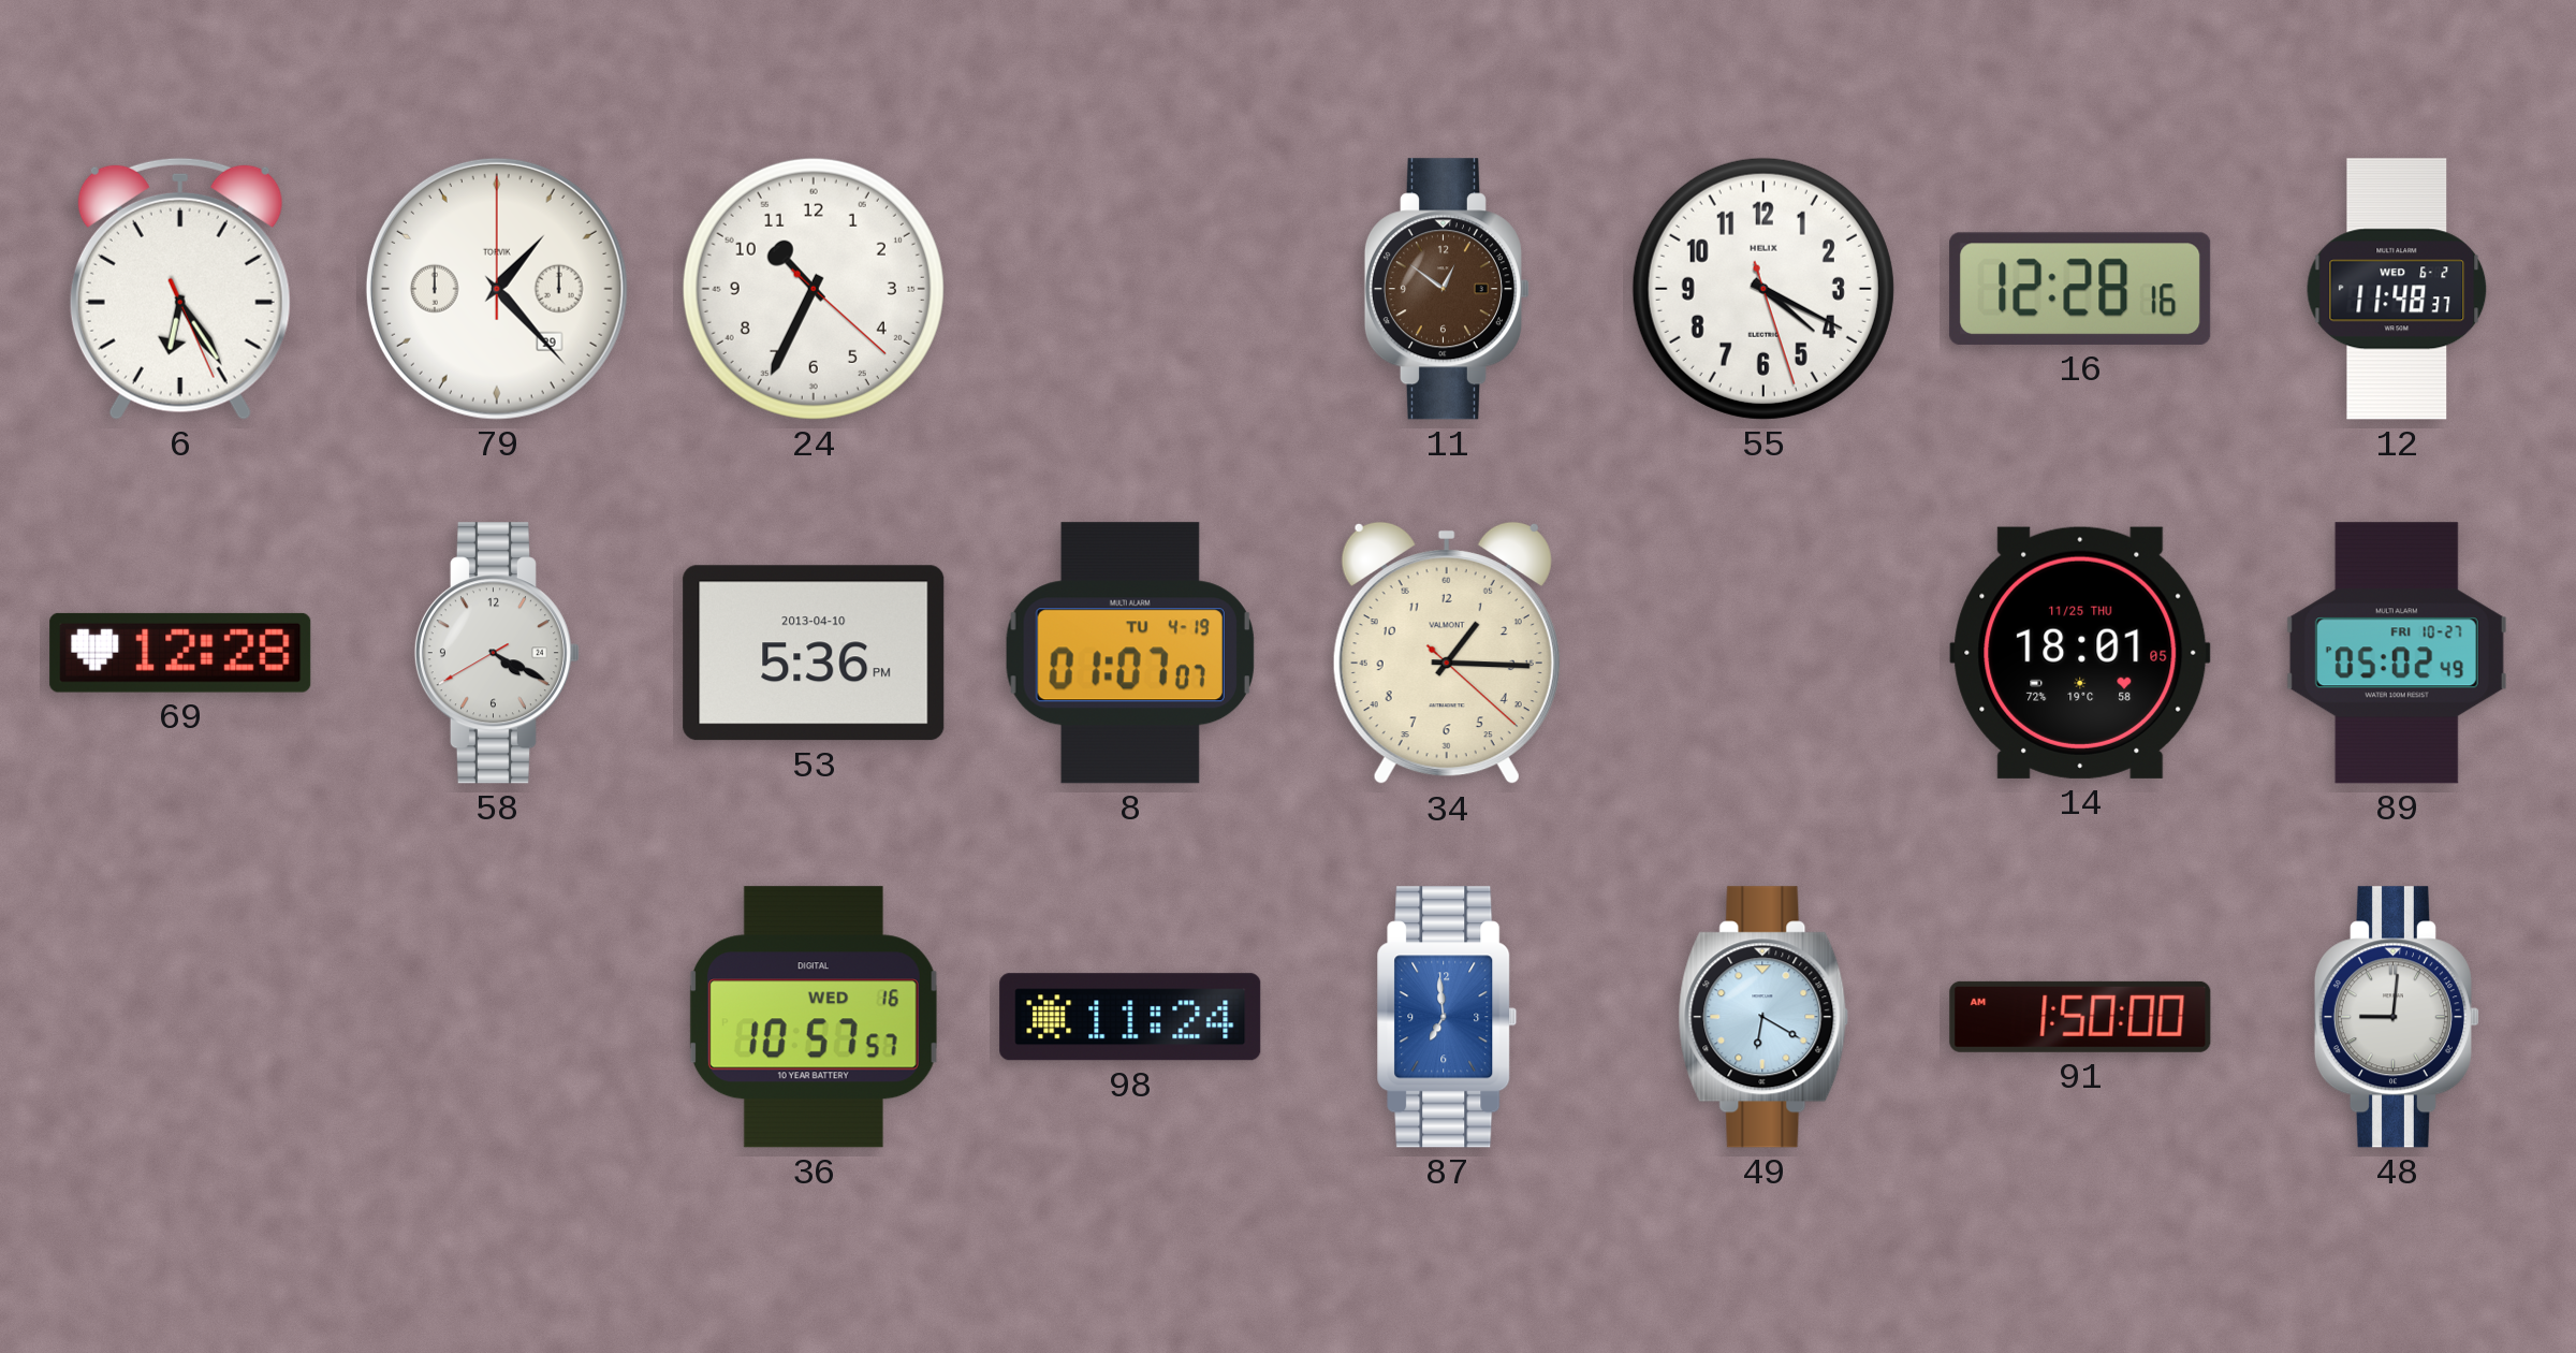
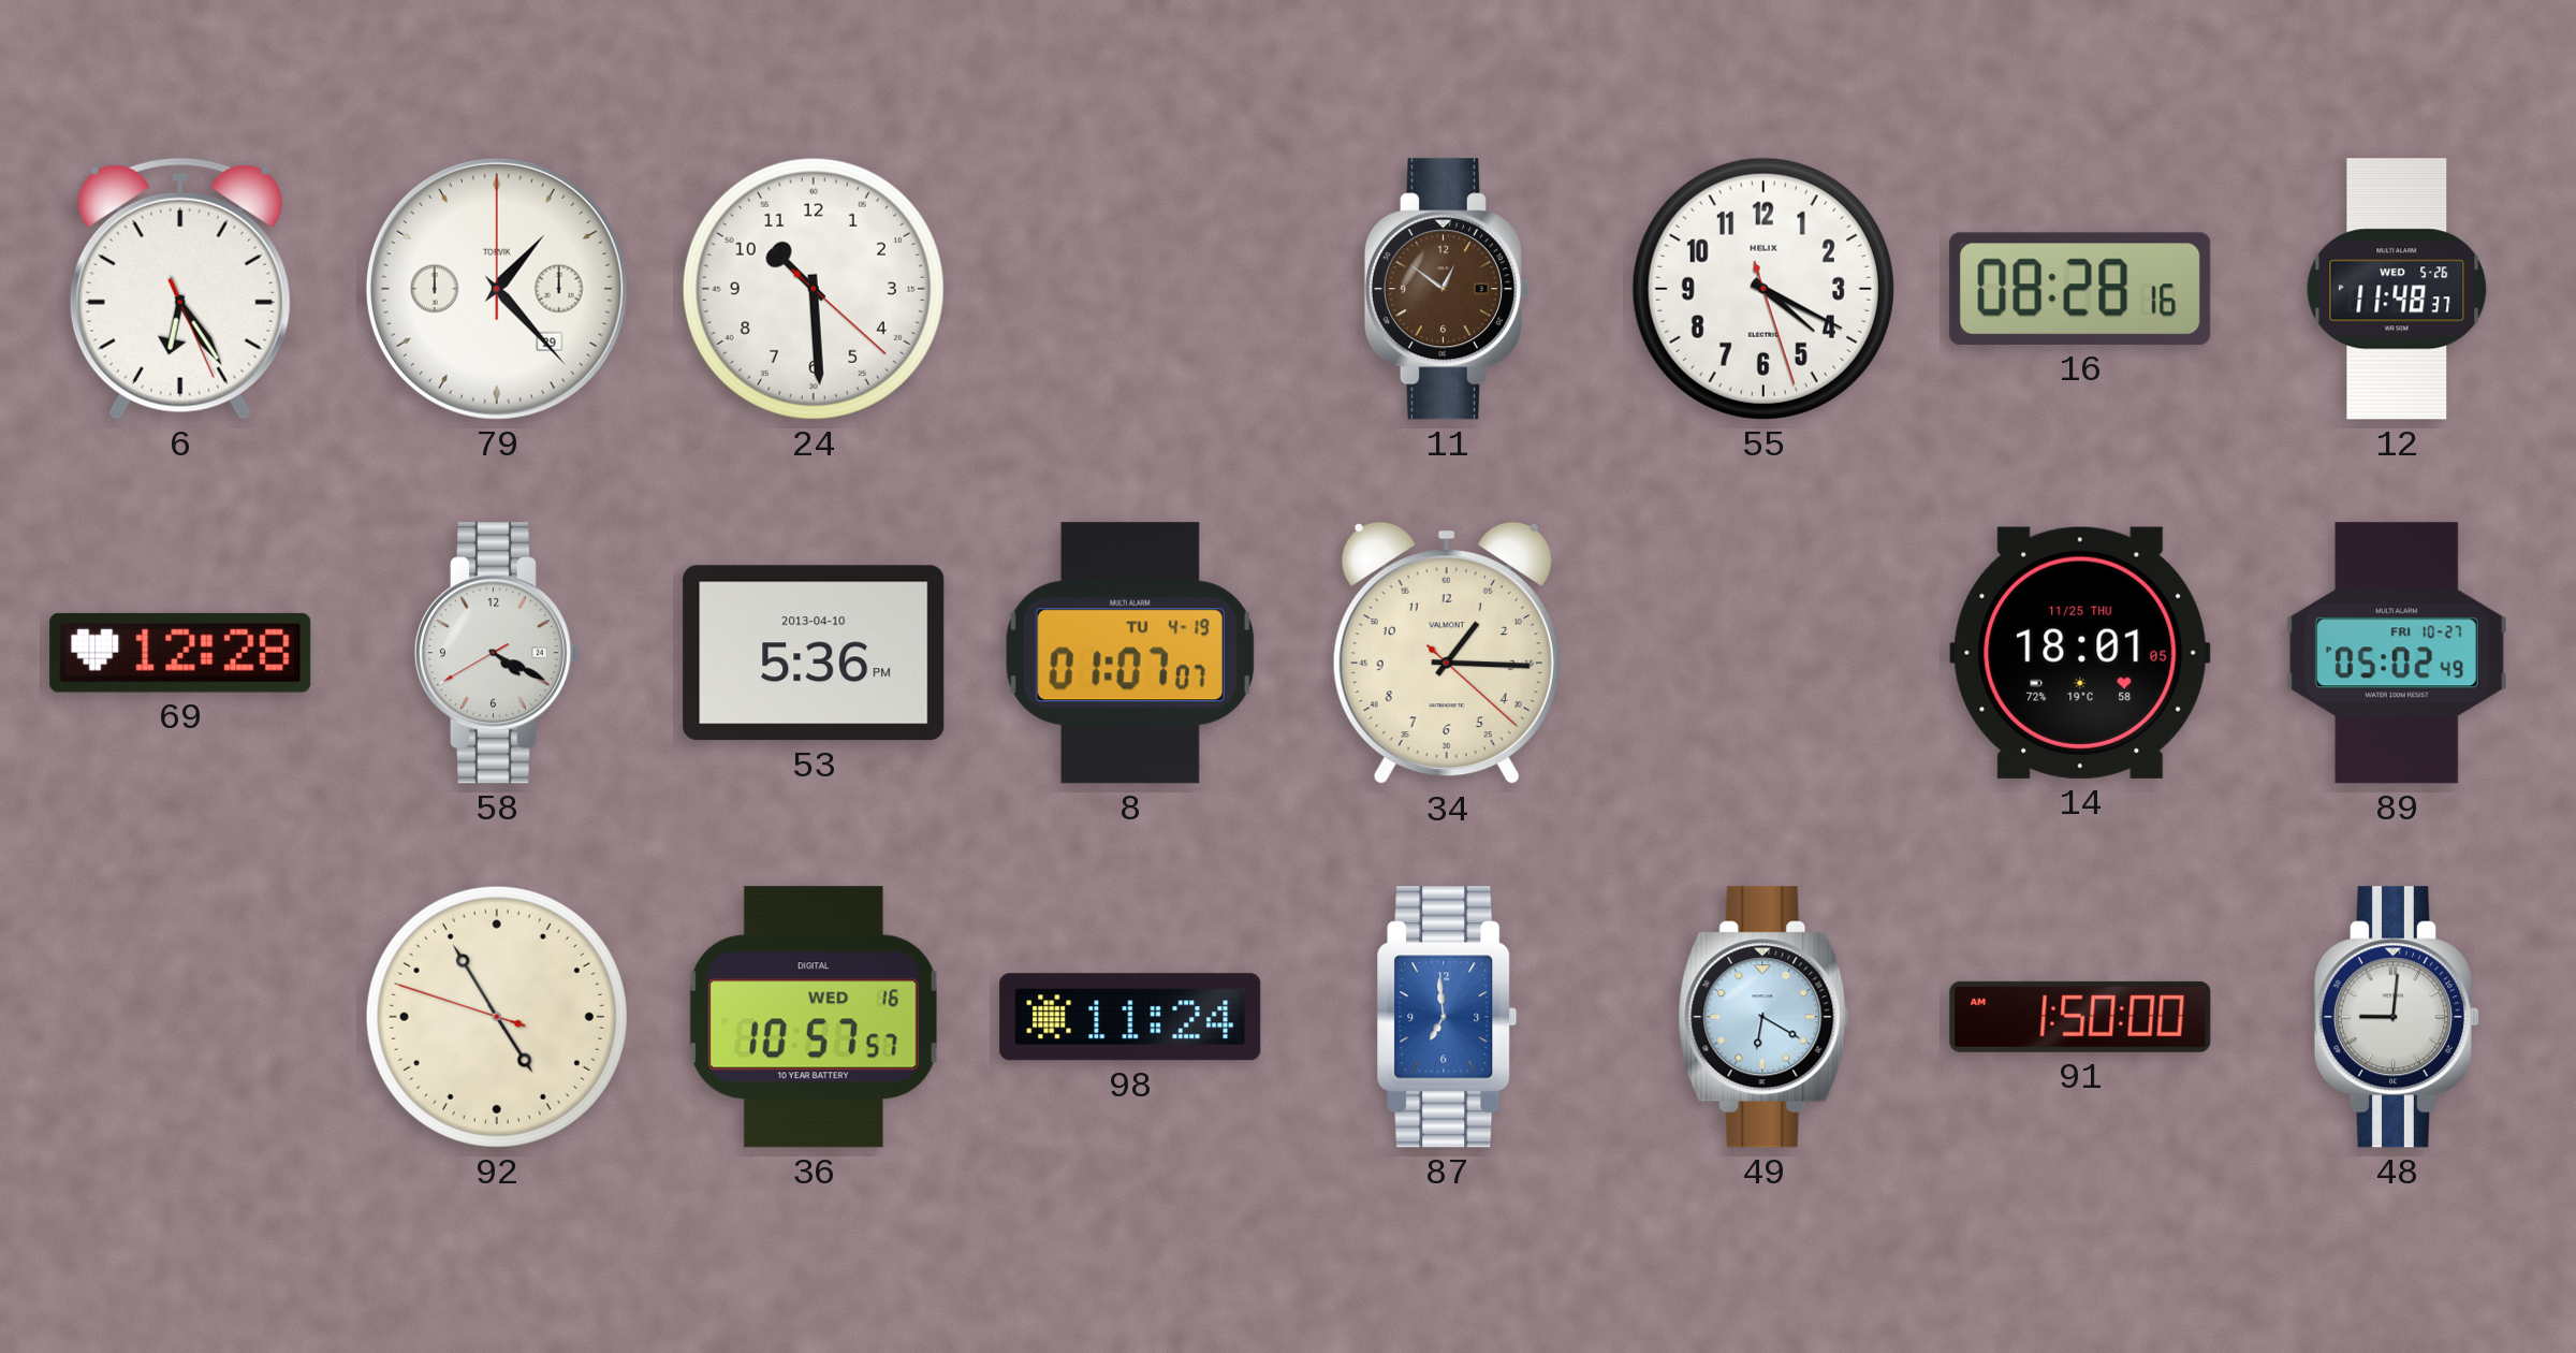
24: 10:34 -> 10:29 (814, 289)
16: 12:28 -> 08:28 (2080, 289)
12 date: WED 6-2 -> WED 5-26 (2397, 289)
92: none -> 4:54 (497, 1017)
